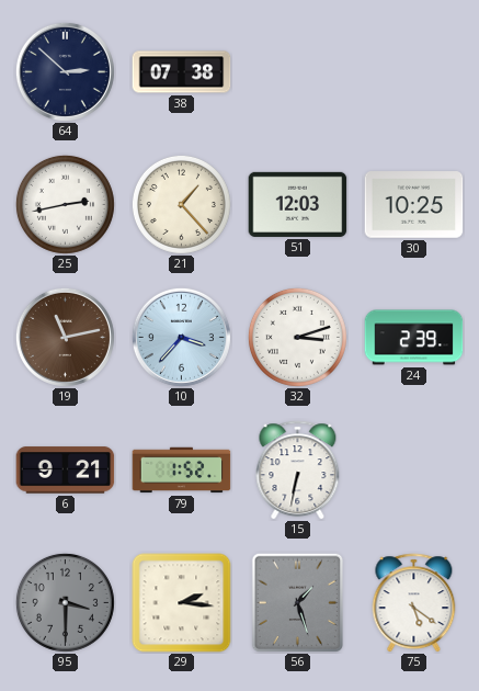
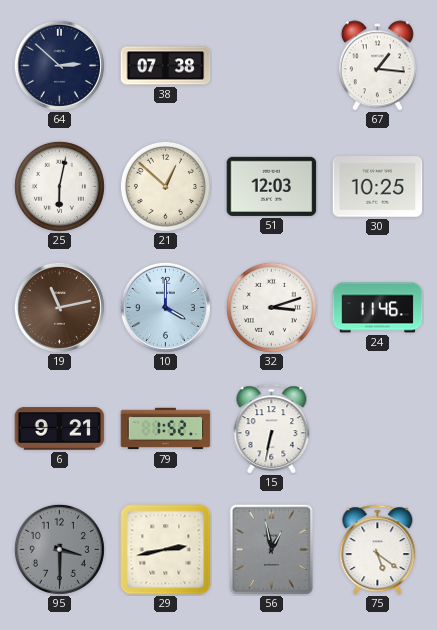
67: none -> 1:16 (377, 66)
25: 2:43 -> 6:02 (59, 186)
21: 1:23 -> 12:52 (165, 186)
10: 3:37 -> 4:00 (165, 307)
24: 2:39 -> 11:46 (378, 308)
29: 2:16 -> 2:43 (166, 550)
56: 1:27 -> 12:58 (271, 549)
